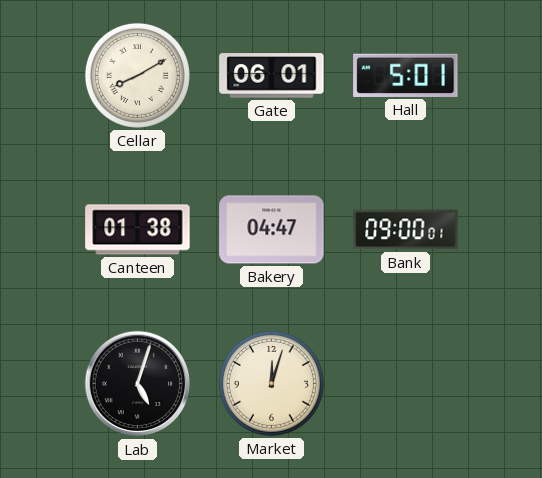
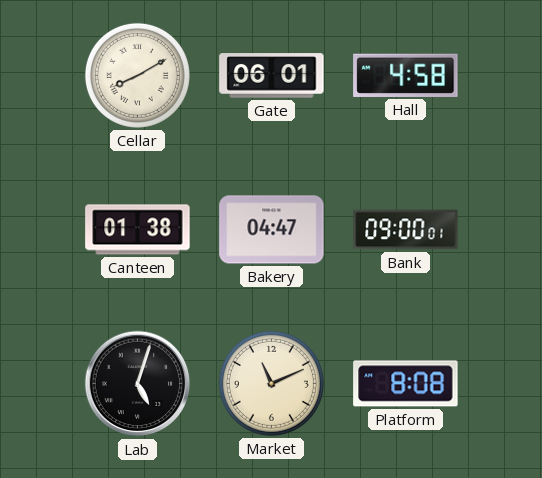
Hall: 5:01 -> 4:58 (406, 75)
Market: 12:03 -> 11:11 (271, 383)
Platform: none -> 8:08 (406, 384)
